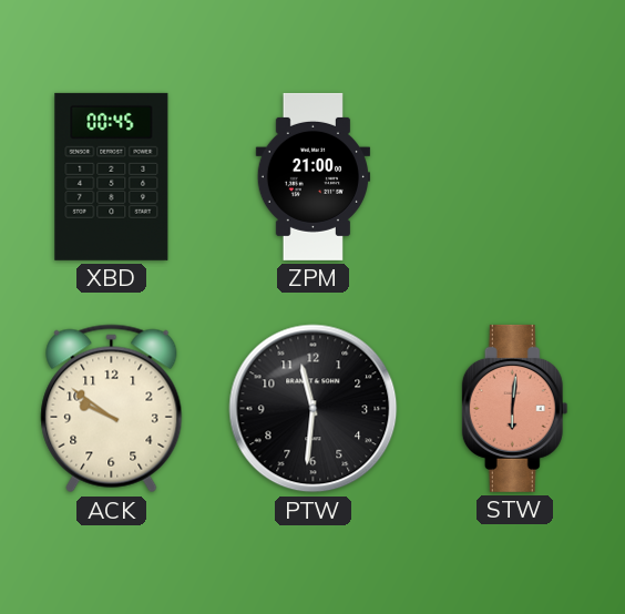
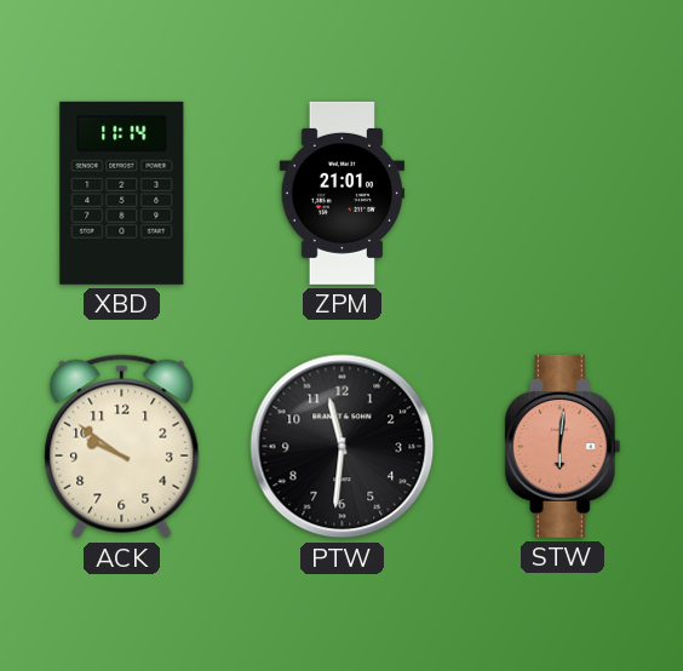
XBD: 00:45 -> 11:14 (122, 193)
ZPM: 21:00 -> 21:01 (342, 193)
